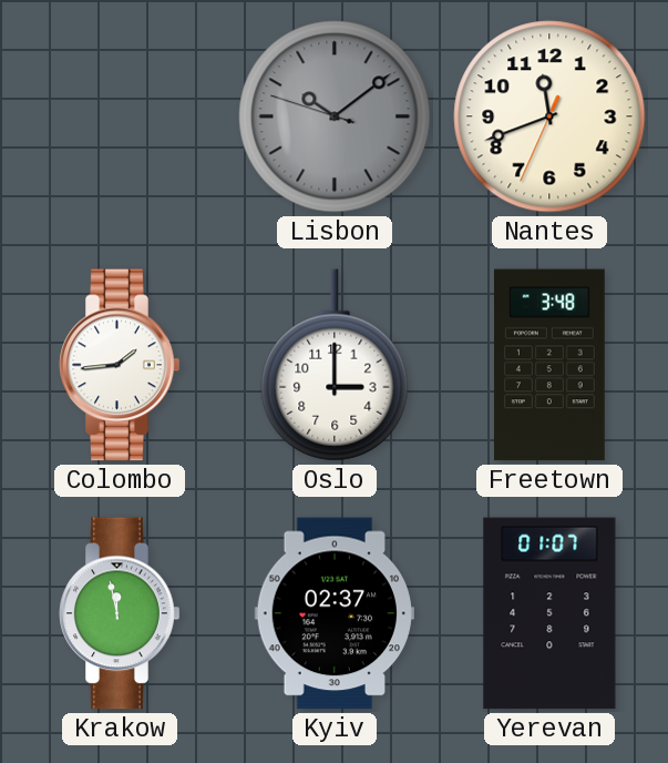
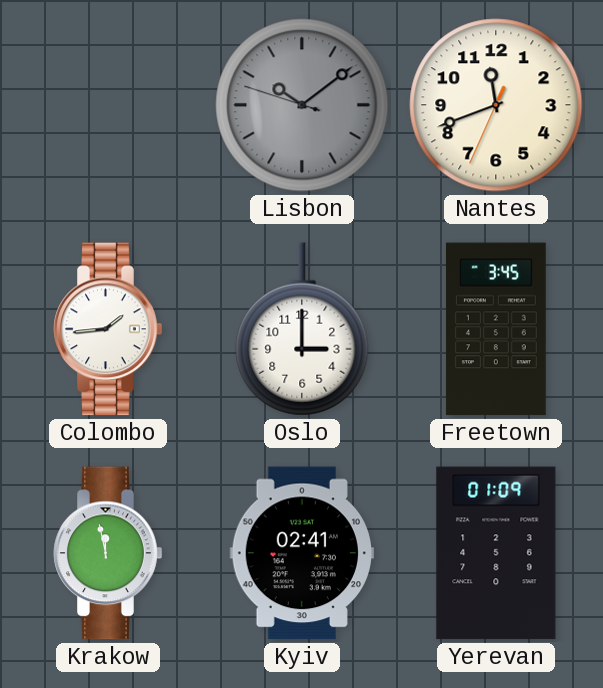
Freetown: 3:48 -> 3:45 (496, 329)
Kyiv: 02:37 -> 02:41 (301, 553)
Yerevan: 01:07 -> 01:09 (496, 553)
